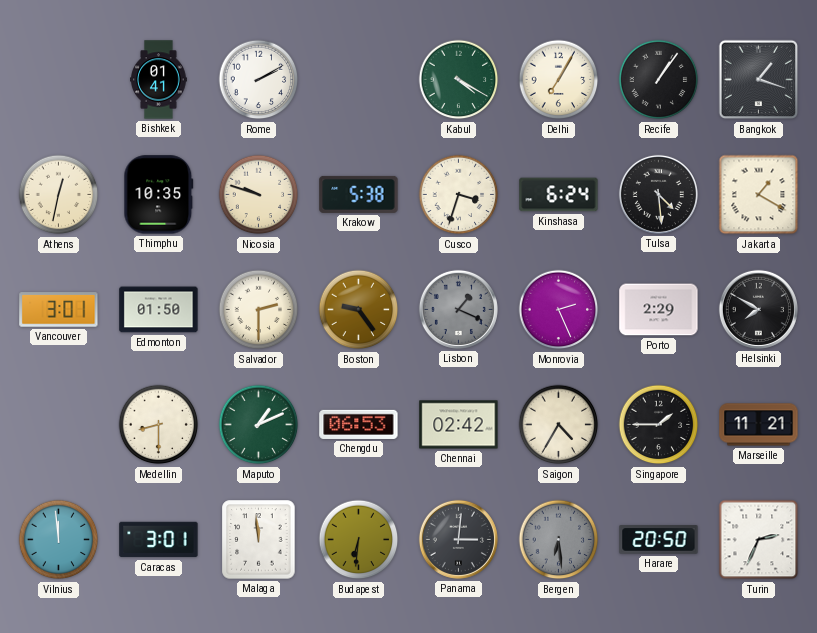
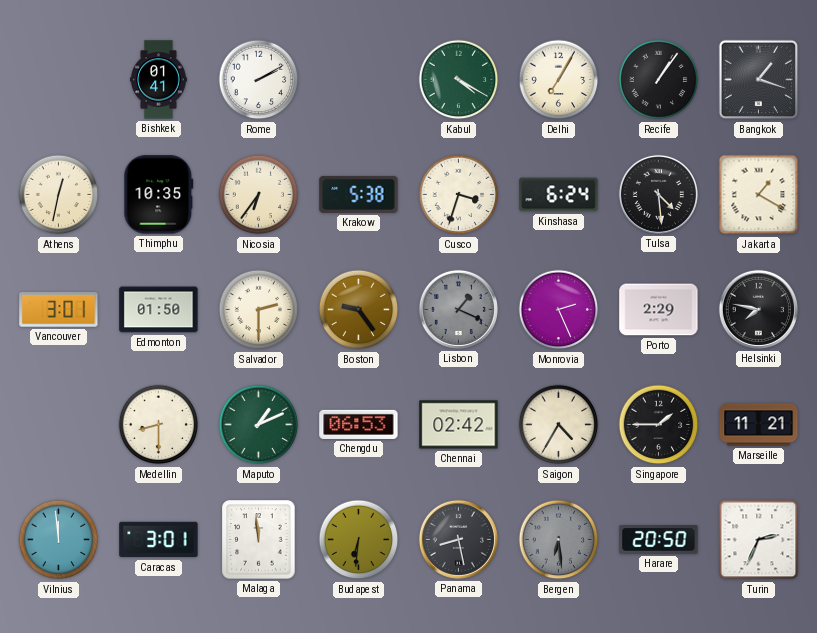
Nicosia: 9:48 -> 6:36 (259, 195)
Helsinki: 7:50 -> 7:47 (758, 309)
Panama: 3:01 -> 8:28 (458, 539)
